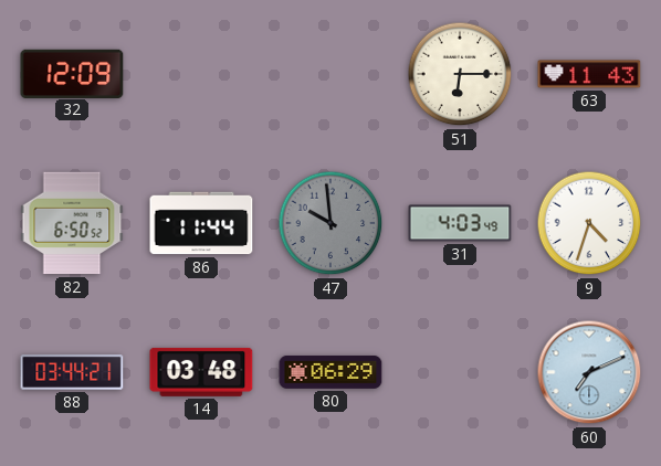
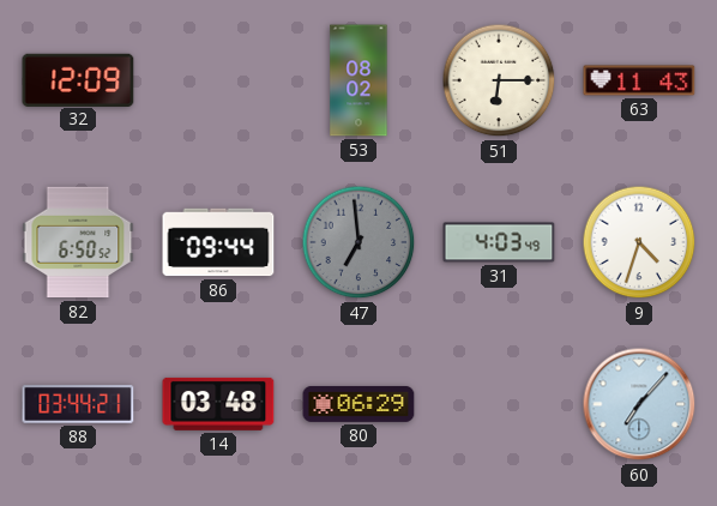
53: none -> 08:02 (358, 80)
86: 11:44 -> 09:44 (218, 242)
47: 9:59 -> 6:59 (358, 242)
60: 7:11 -> 7:07 (639, 404)
